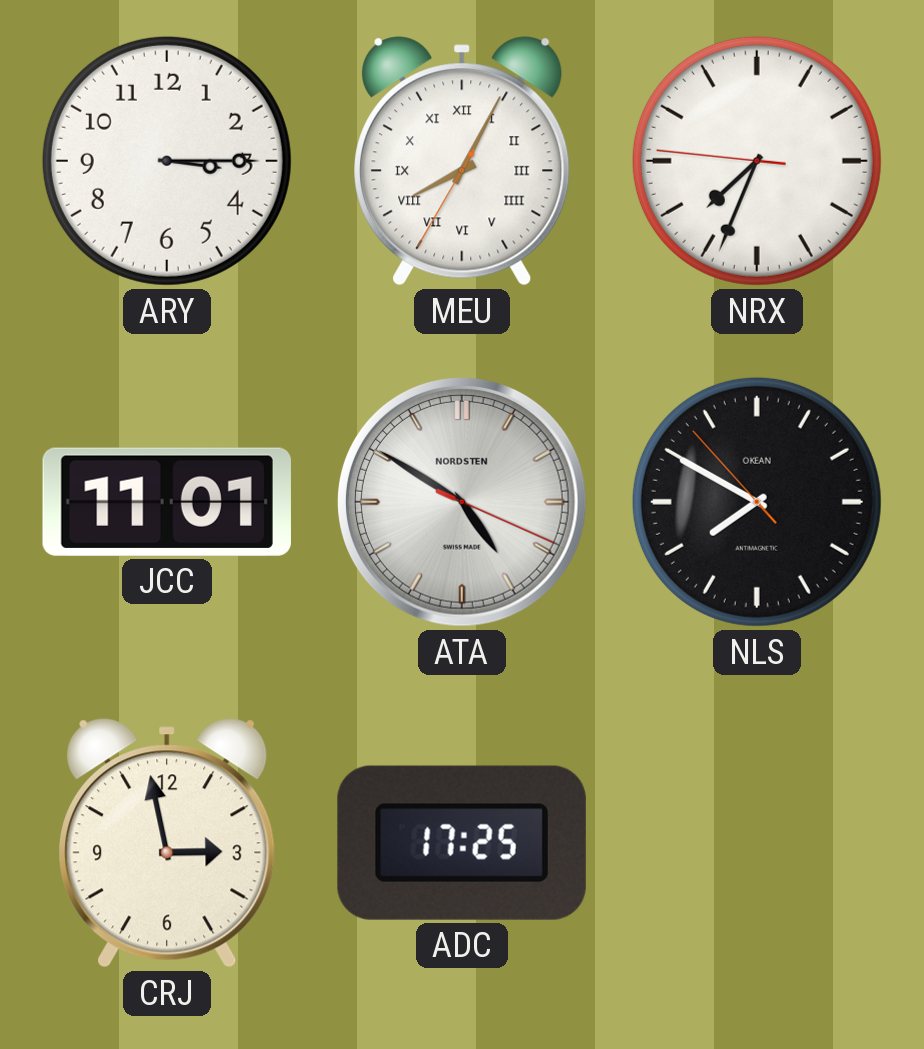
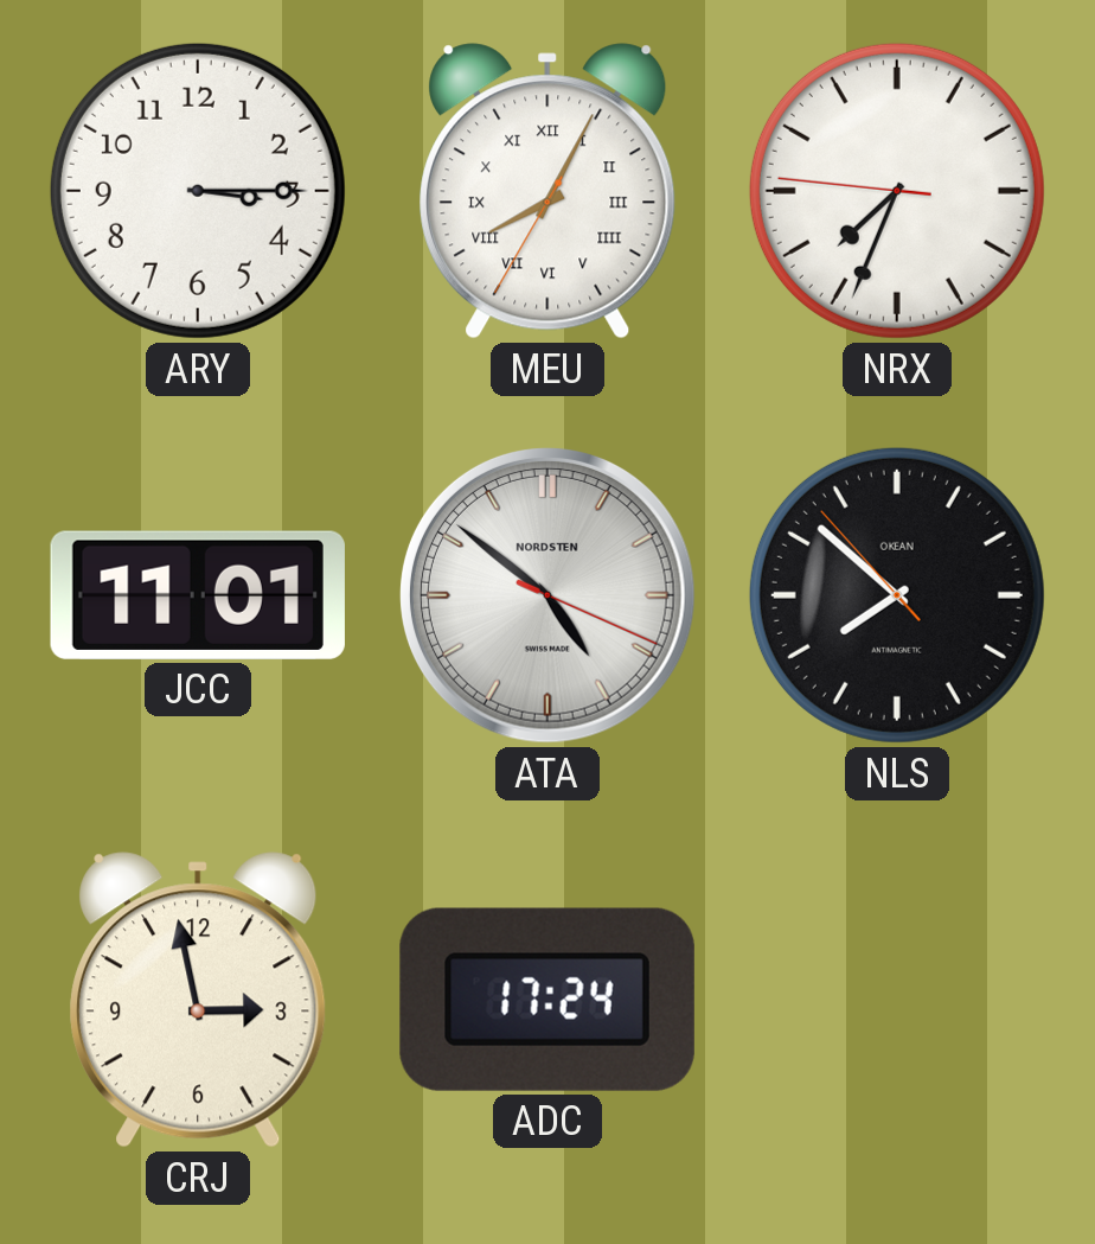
ATA: 4:50 -> 4:51 (547, 595)
NLS: 7:49 -> 7:51 (897, 595)
ADC: 17:25 -> 17:24 (547, 1000)
